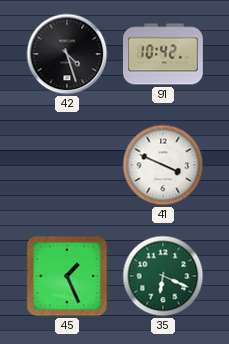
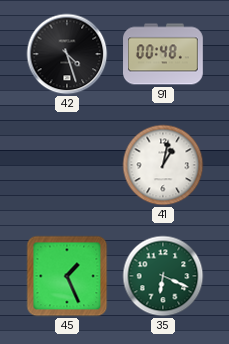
91: 10:42 -> 00:48 (163, 54)
41: 3:49 -> 1:02 (163, 165)
